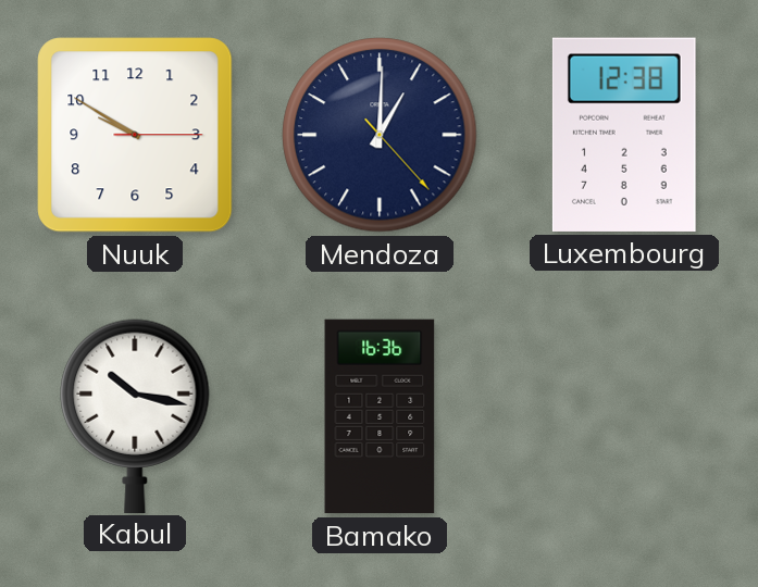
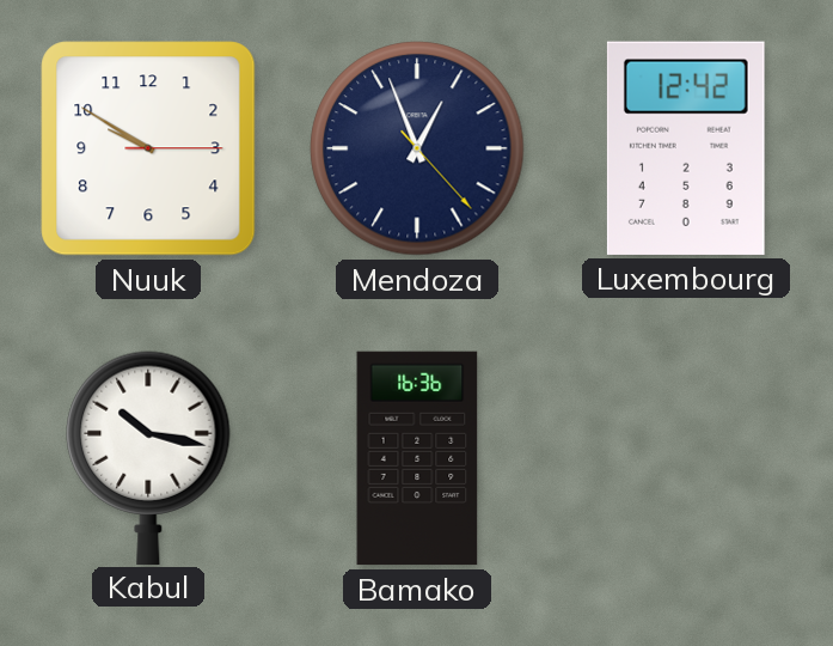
Mendoza: 1:00 -> 12:56 (417, 148)
Luxembourg: 12:38 -> 12:42 (686, 148)
